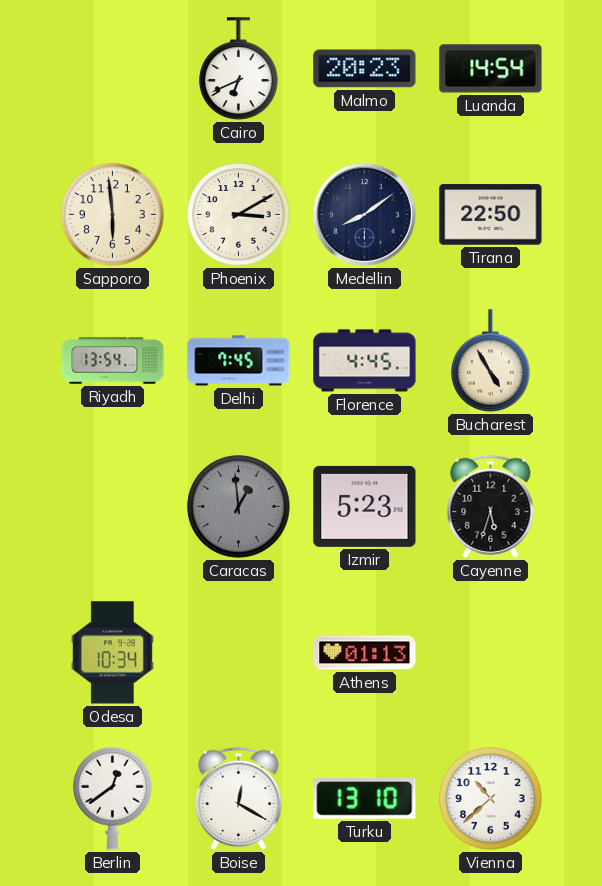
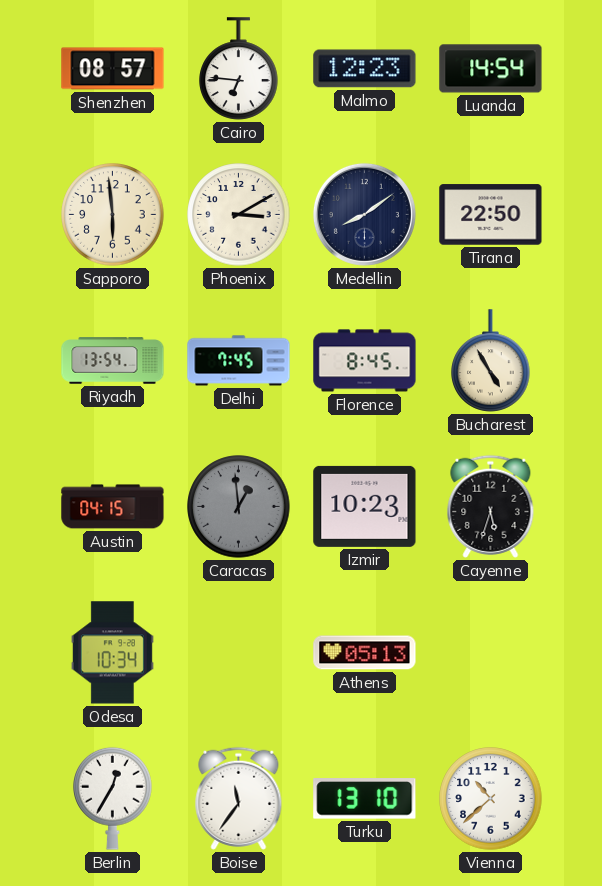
Shenzhen: none -> 08:57 (113, 69)
Cairo: 6:41 -> 6:46 (239, 69)
Malmo: 20:23 -> 12:23 (365, 69)
Florence: 4:45 -> 8:45 (365, 361)
Austin: none -> 04:15 (113, 507)
Izmir: 5:23 -> 10:23 (365, 506)
Athens: 01:13 -> 05:13 (365, 653)
Berlin: 12:39 -> 12:35 (113, 798)
Boise: 12:20 -> 11:36 (239, 798)
